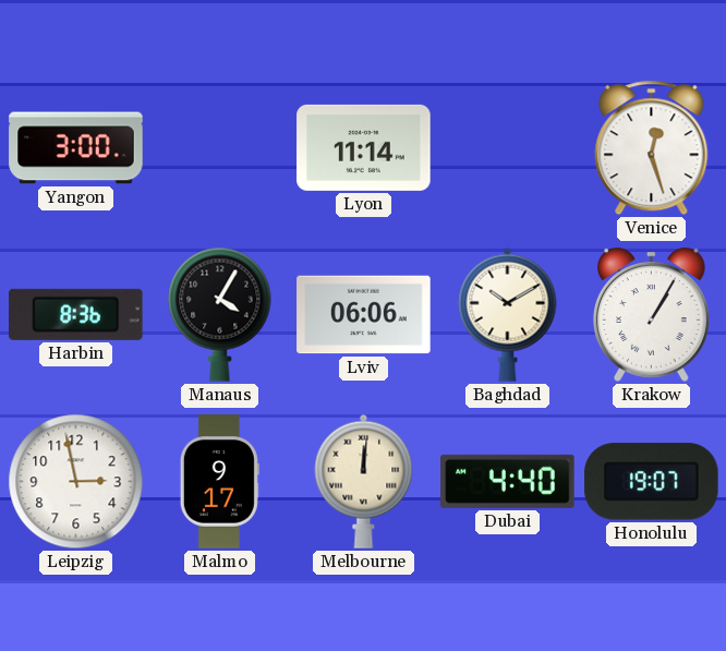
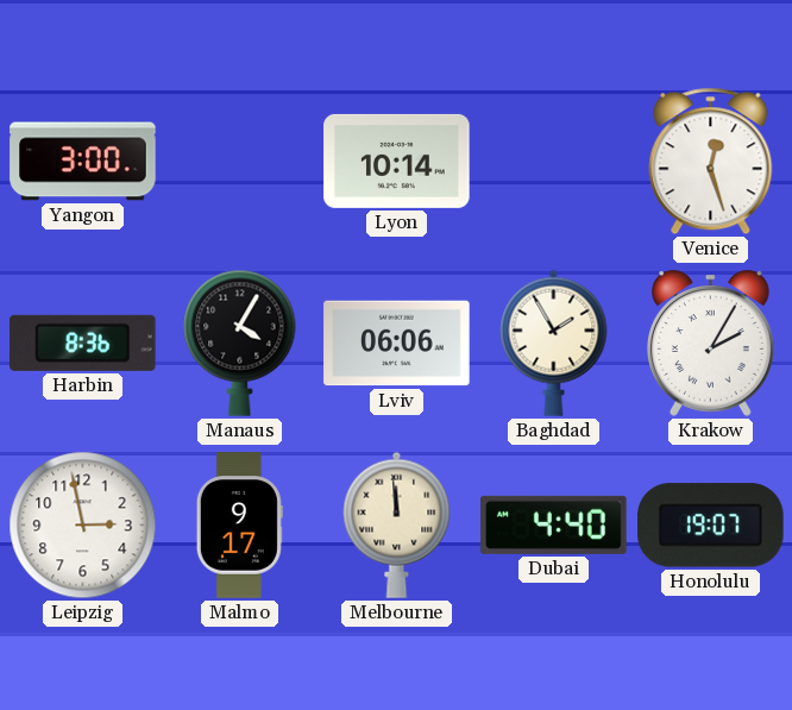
Lyon: 11:14 -> 10:14 (397, 161)
Baghdad: 10:10 -> 1:55 (554, 343)
Krakow: 1:05 -> 2:05 (711, 343)
Melbourne: 12:01 -> 11:59 (397, 524)
